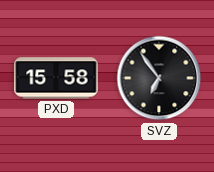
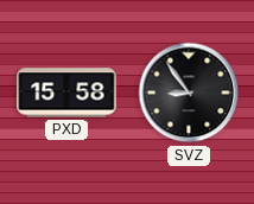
SVZ: 6:54 -> 8:54 (189, 93)
